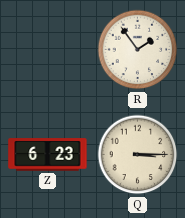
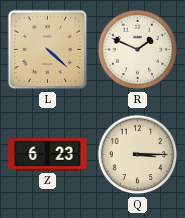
L: none -> 4:22 (48, 50)
R: 1:54 -> 1:49 (138, 50)
